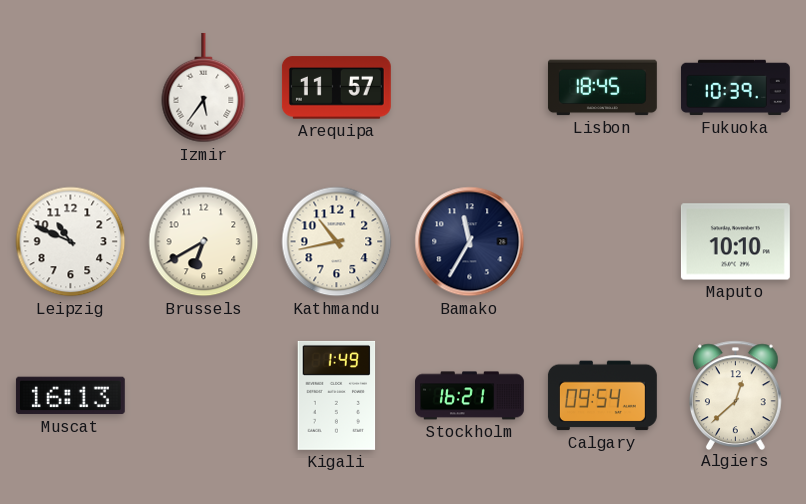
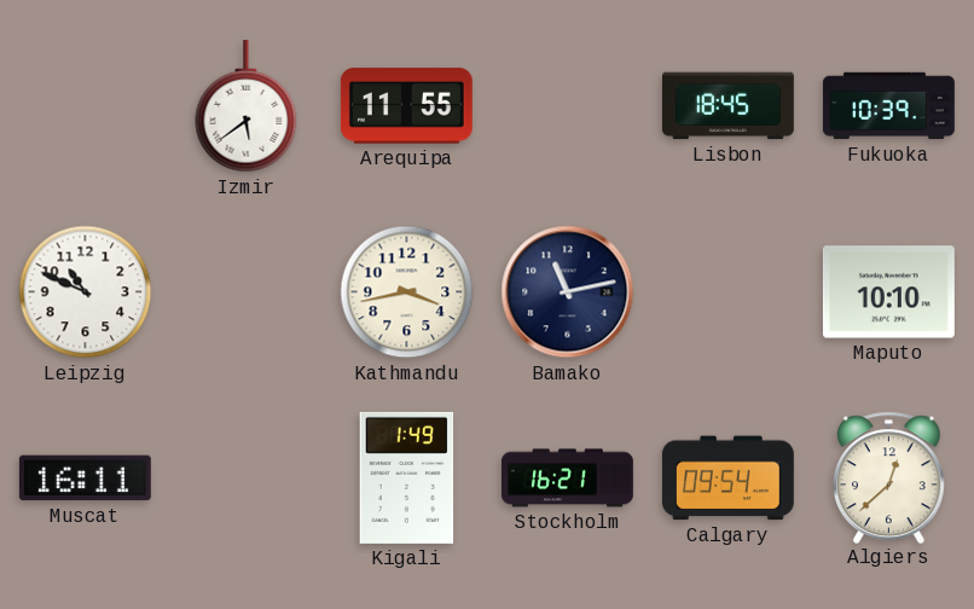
Izmir: 5:36 -> 5:39 (247, 106)
Arequipa: 11:57 -> 11:55 (406, 106)
Brussels: 6:40 -> none (204, 242)
Kathmandu: 10:43 -> 3:43 (407, 292)
Bamako: 11:35 -> 11:13 (568, 292)
Muscat: 16:13 -> 16:11 (85, 478)
